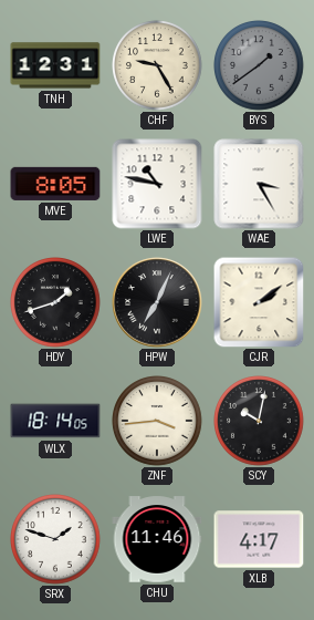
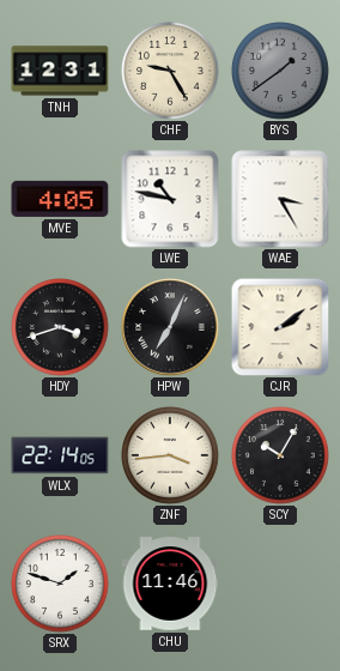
MVE: 8:05 -> 4:05 (60, 199)
HDY: 1:42 -> 3:42 (61, 328)
WLX: 18:14 -> 22:14 (60, 455)
SCY: 10:02 -> 10:05 (281, 457)
XLB: 4:17 -> none (259, 539)
